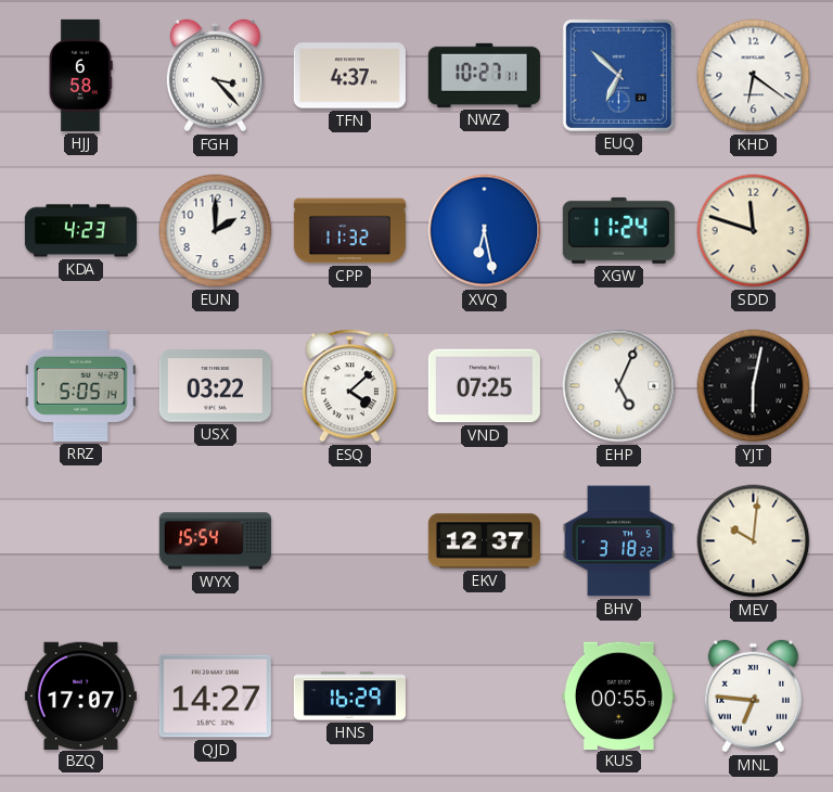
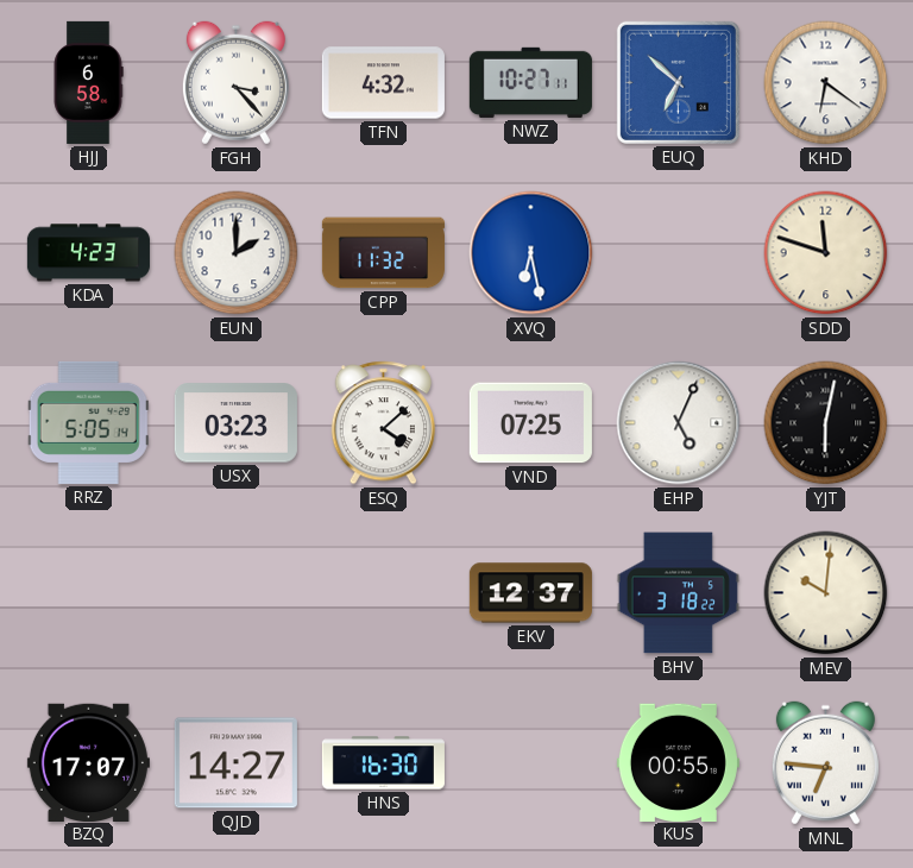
TFN: 4:37 -> 4:32 (383, 83)
XGW: 11:24 -> none (618, 230)
USX: 03:22 -> 03:23 (235, 423)
WYX: 15:54 -> none (215, 541)
HNS: 16:29 -> 16:30 (383, 763)
